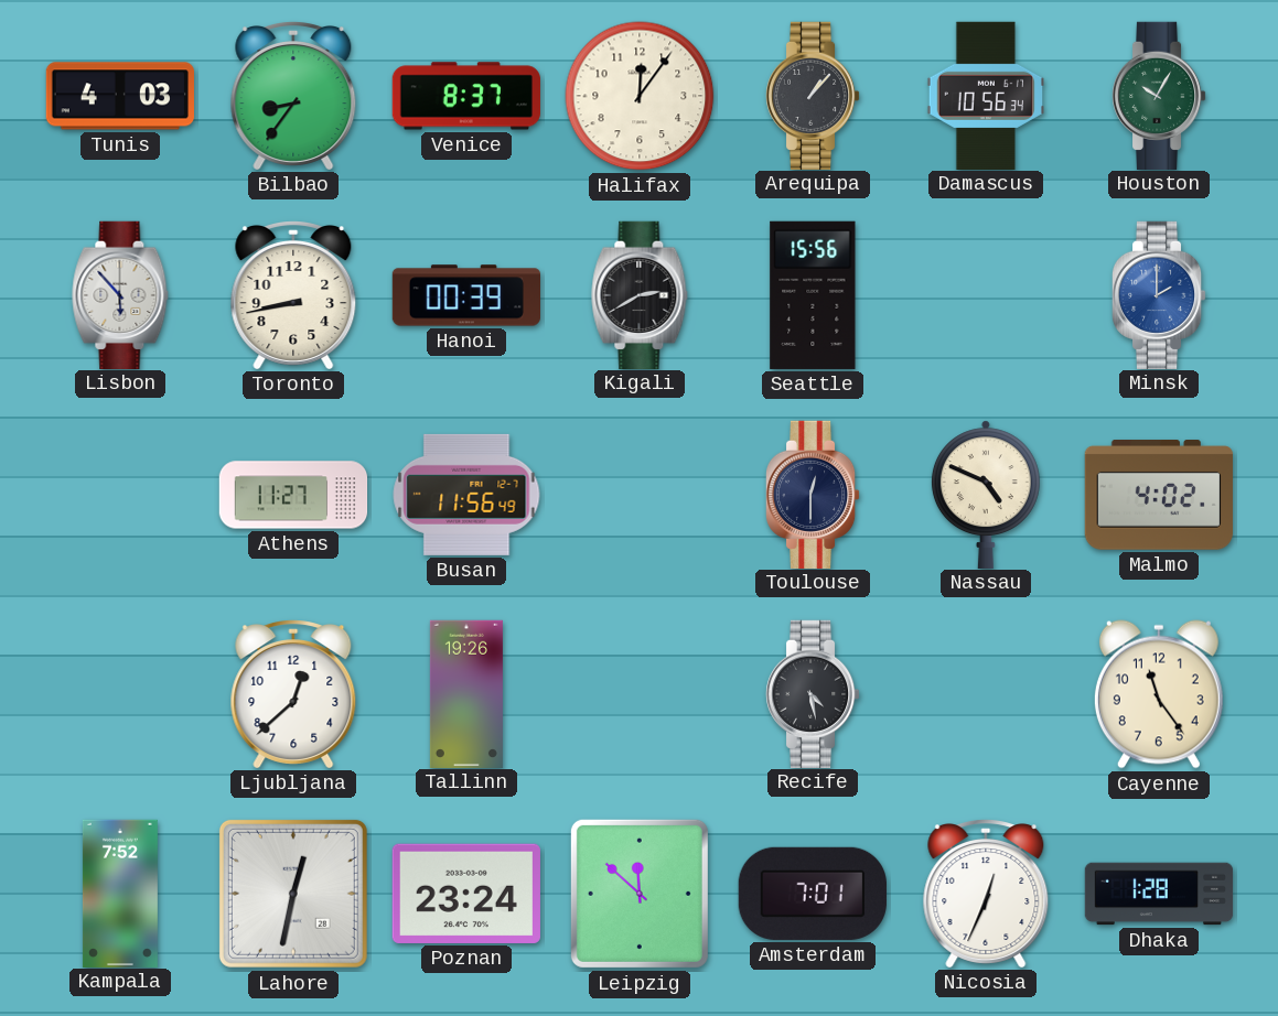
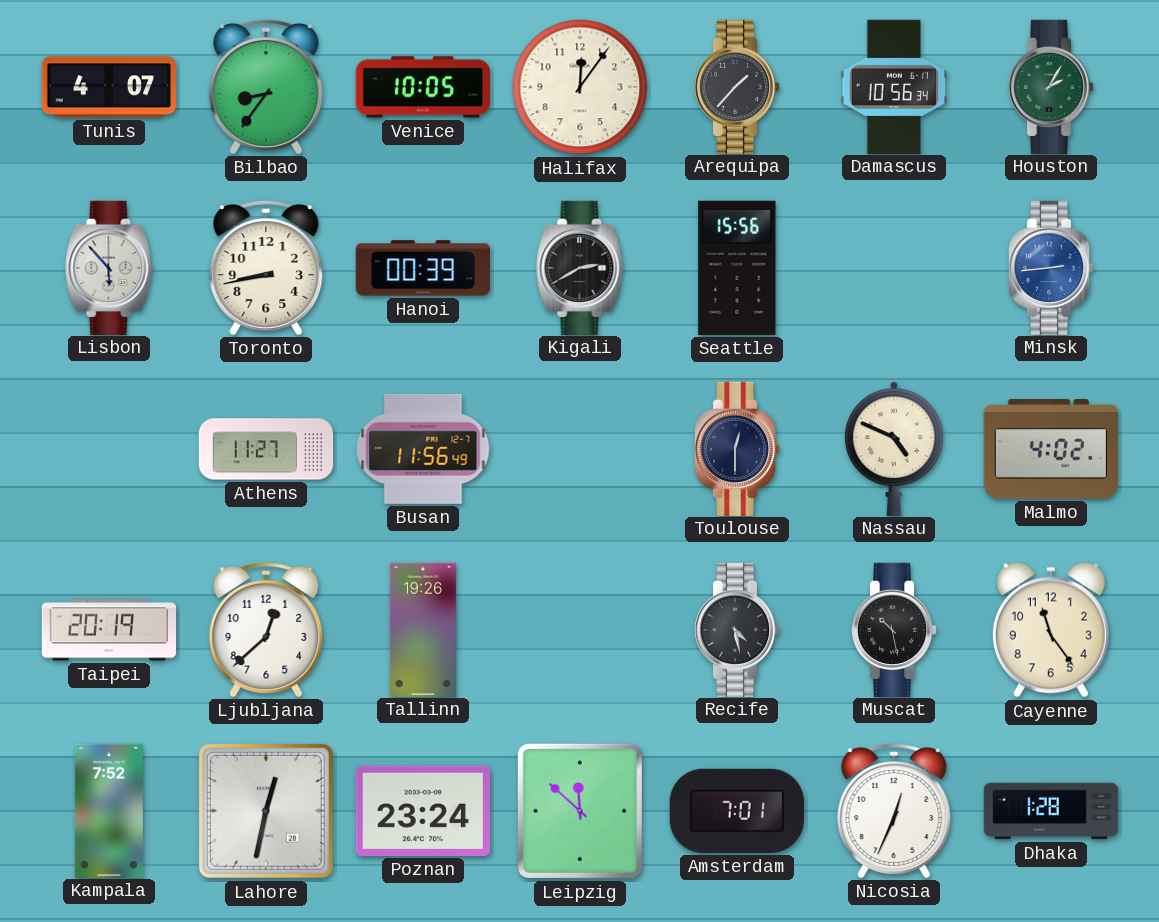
Tunis: 4:03 -> 4:07 (108, 87)
Venice: 8:37 -> 10:05 (423, 87)
Arequipa: 1:07 -> 1:37 (737, 86)
Houston: 10:05 -> 2:05 (1051, 86)
Minsk: 2:00 -> 2:44 (1051, 267)
Taipei: none -> 20:19 (109, 630)
Muscat: none -> 10:28 (894, 629)
